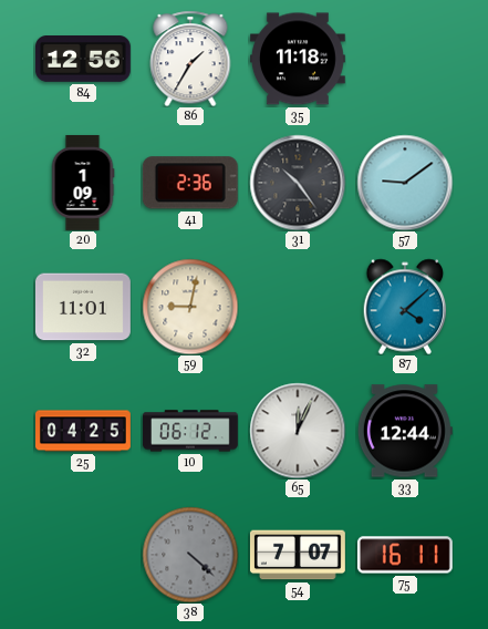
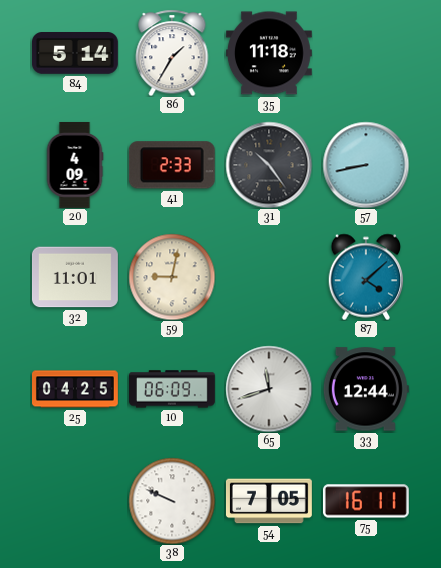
84: 12:56 -> 5:14 (75, 54)
20: 1:09 -> 4:09 (75, 165)
41: 2:36 -> 2:33 (172, 165)
57: 9:09 -> 8:43 (366, 165)
10: 06:12 -> 06:09 (172, 389)
65: 12:04 -> 11:42 (269, 389)
38: 4:22 -> 9:49 (172, 501)
38 dial: grey -> white (172, 501)
54: 7:07 -> 7:05 (269, 501)
